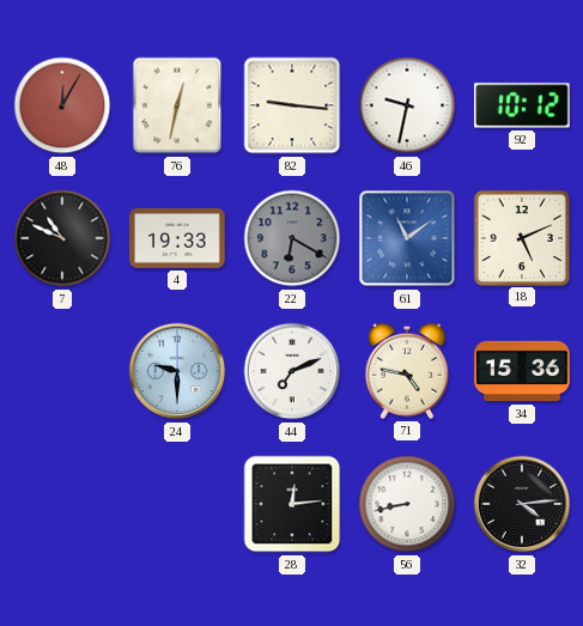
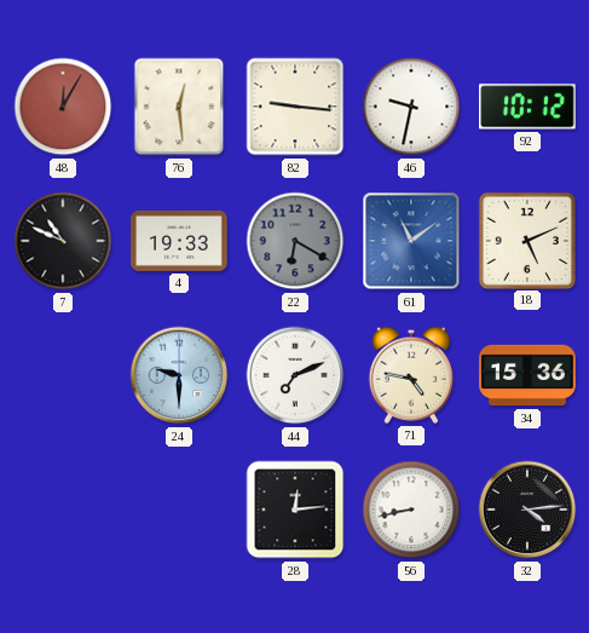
76: 12:32 -> 12:29 (179, 107)
